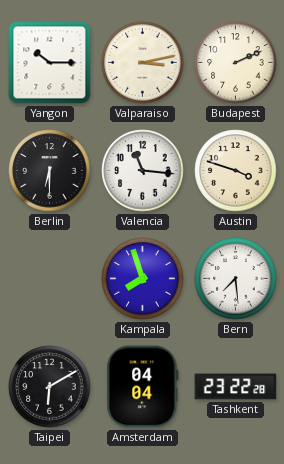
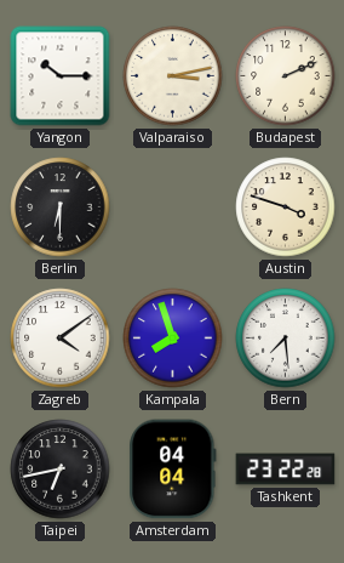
Valencia: 11:16 -> none (143, 171)
Zagreb: none -> 4:09 (61, 339)
Taipei: 6:10 -> 6:43 (61, 470)
